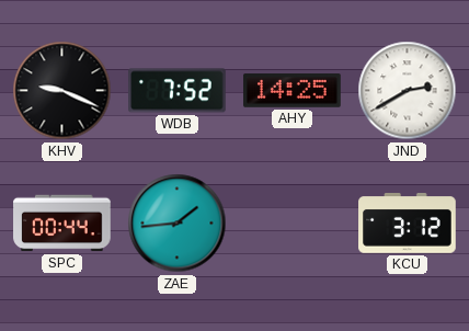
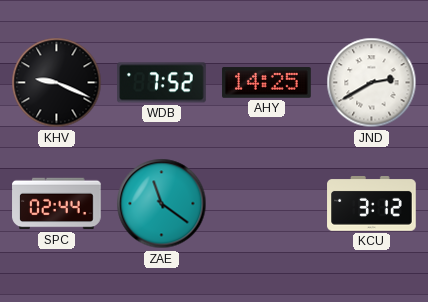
SPC: 00:44 -> 02:44 (57, 204)
ZAE: 1:44 -> 11:21 (162, 204)
